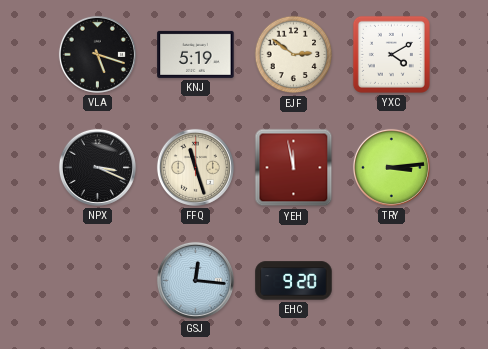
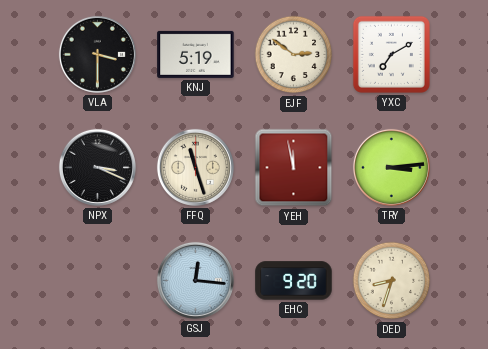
VLA: 5:18 -> 3:30 (97, 54)
YXC: 4:10 -> 7:10 (391, 54)
DED: none -> 8:33 (392, 281)
